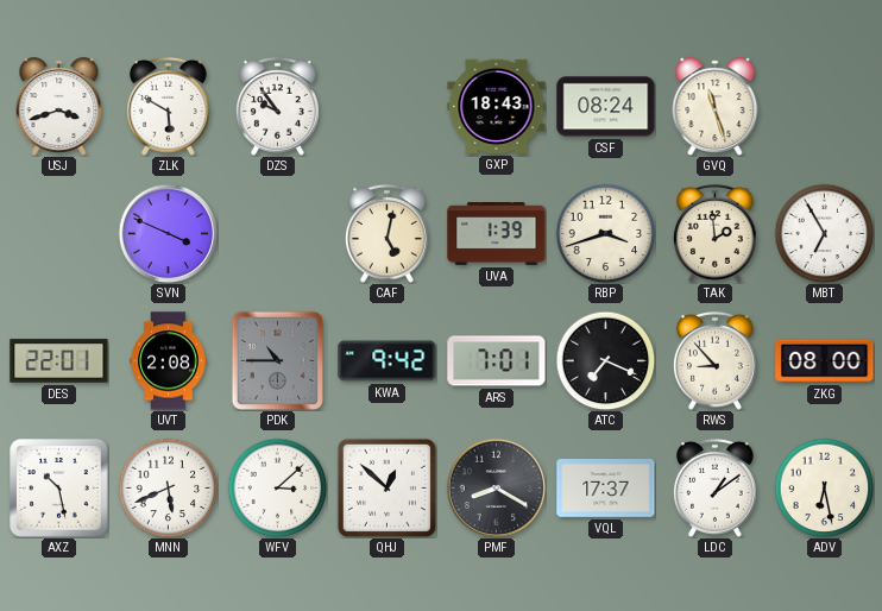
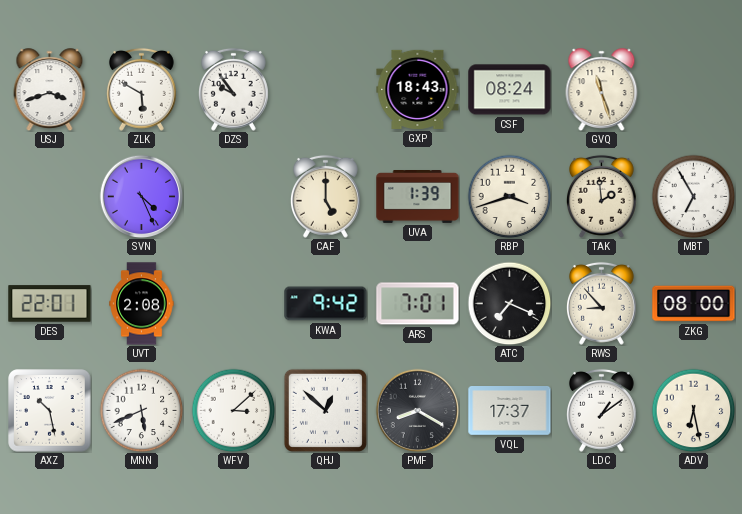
SVN: 3:49 -> 4:26 (141, 196)
CAF: 5:02 -> 5:00 (325, 196)
PDK: 10:45 -> none (277, 360)
